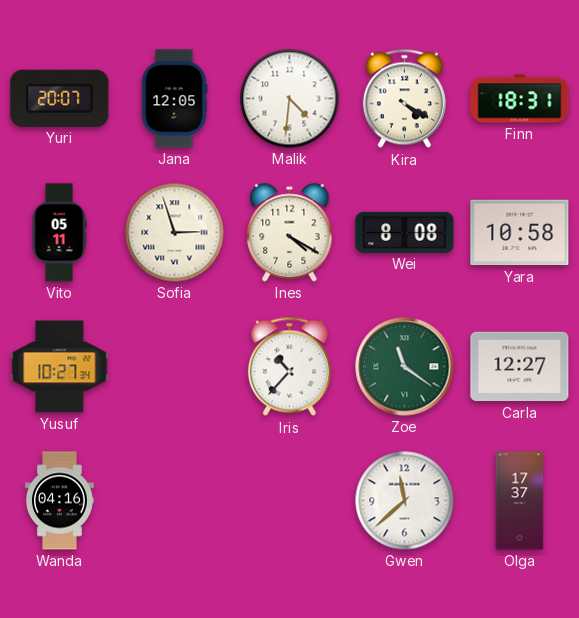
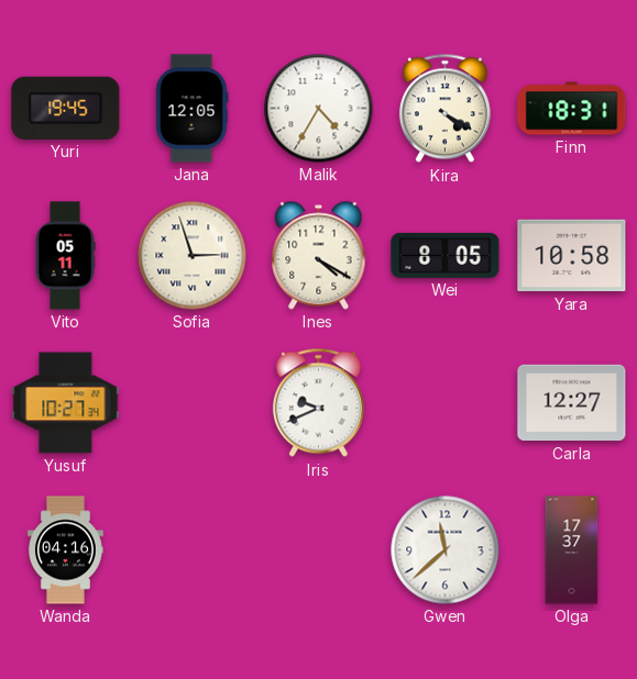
Yuri: 20:07 -> 19:45 (66, 108)
Malik: 4:31 -> 4:35 (319, 109)
Wei: 8:08 -> 8:05 (446, 255)
Iris: 10:37 -> 9:41 (318, 403)
Zoe: 11:21 -> none (405, 367)
